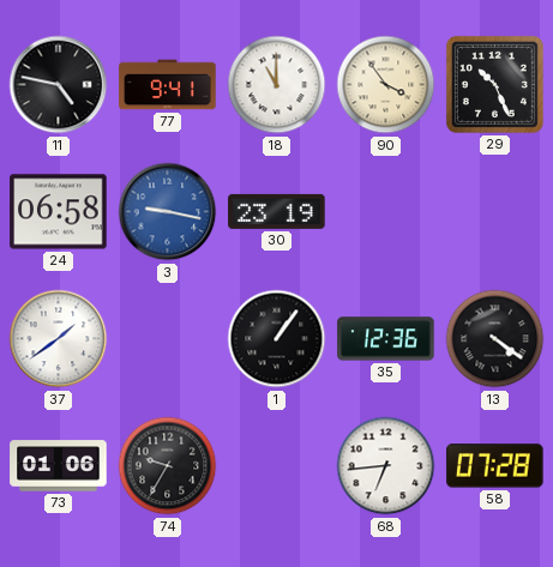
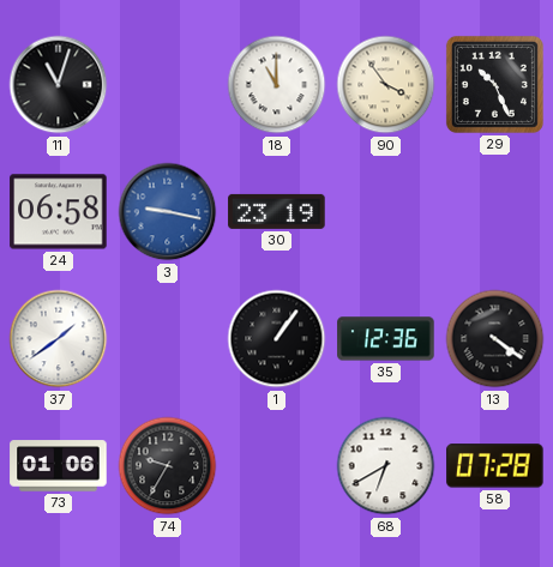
11: 4:47 -> 11:03 (59, 85)
77: 9:41 -> none (168, 85)
68: 6:44 -> 6:40 (386, 466)
